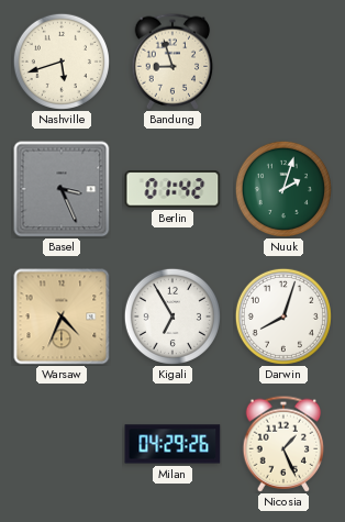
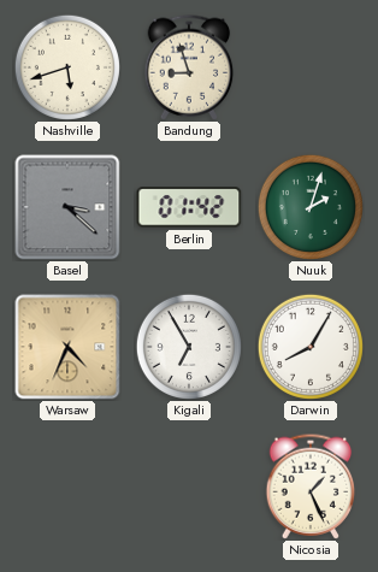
Basel: 3:26 -> 3:22 (67, 207)
Darwin: 8:03 -> 8:05 (311, 347)
Milan: 04:29 -> none (172, 444)
